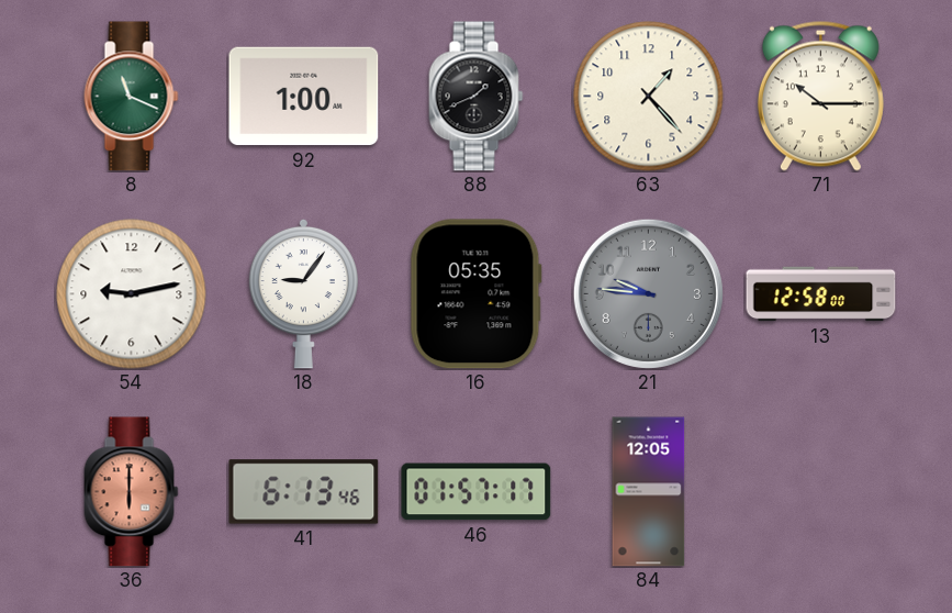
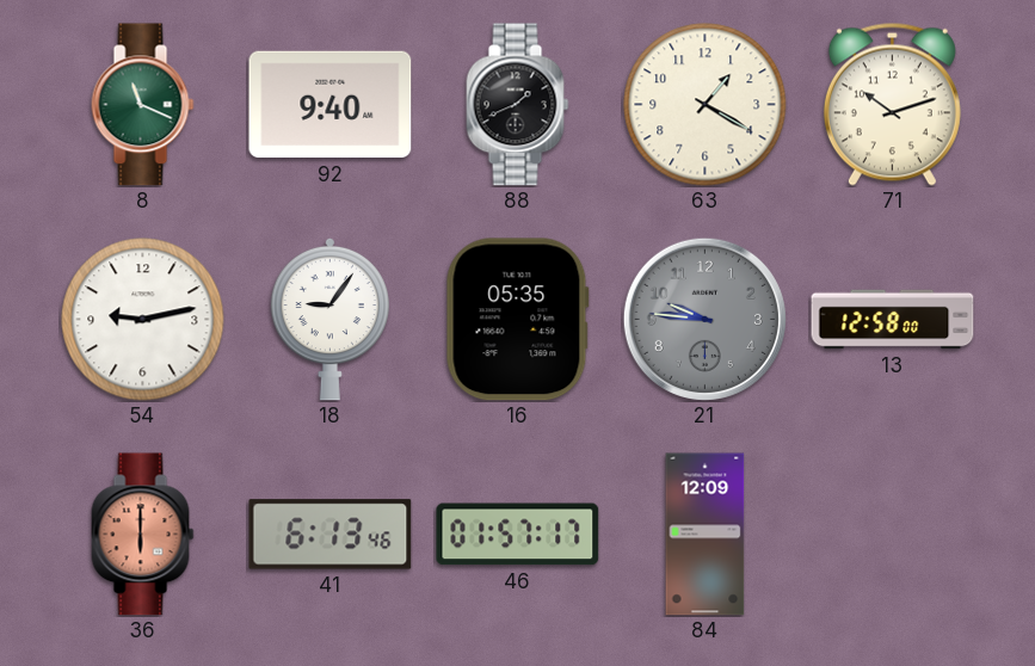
92: 1:00 -> 9:40 (331, 105)
63: 1:23 -> 1:20 (706, 105)
71: 10:15 -> 10:12 (892, 104)
84: 12:05 -> 12:09 (706, 535)
